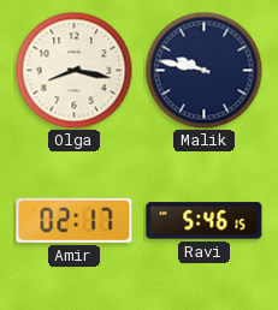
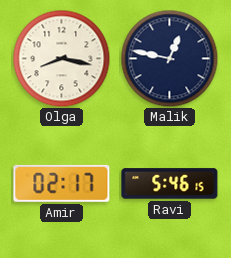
Malik: 9:47 -> 12:47 (169, 58)
